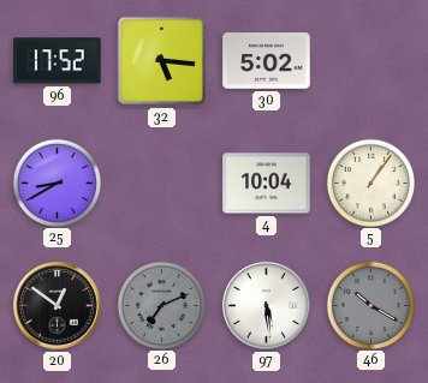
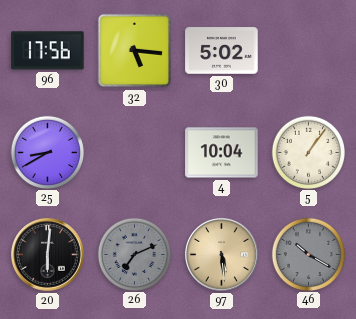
96: 17:52 -> 17:56 (48, 51)
20: 12:51 -> 6:01 (48, 255)
97 dial: white -> champagne (222, 255)
